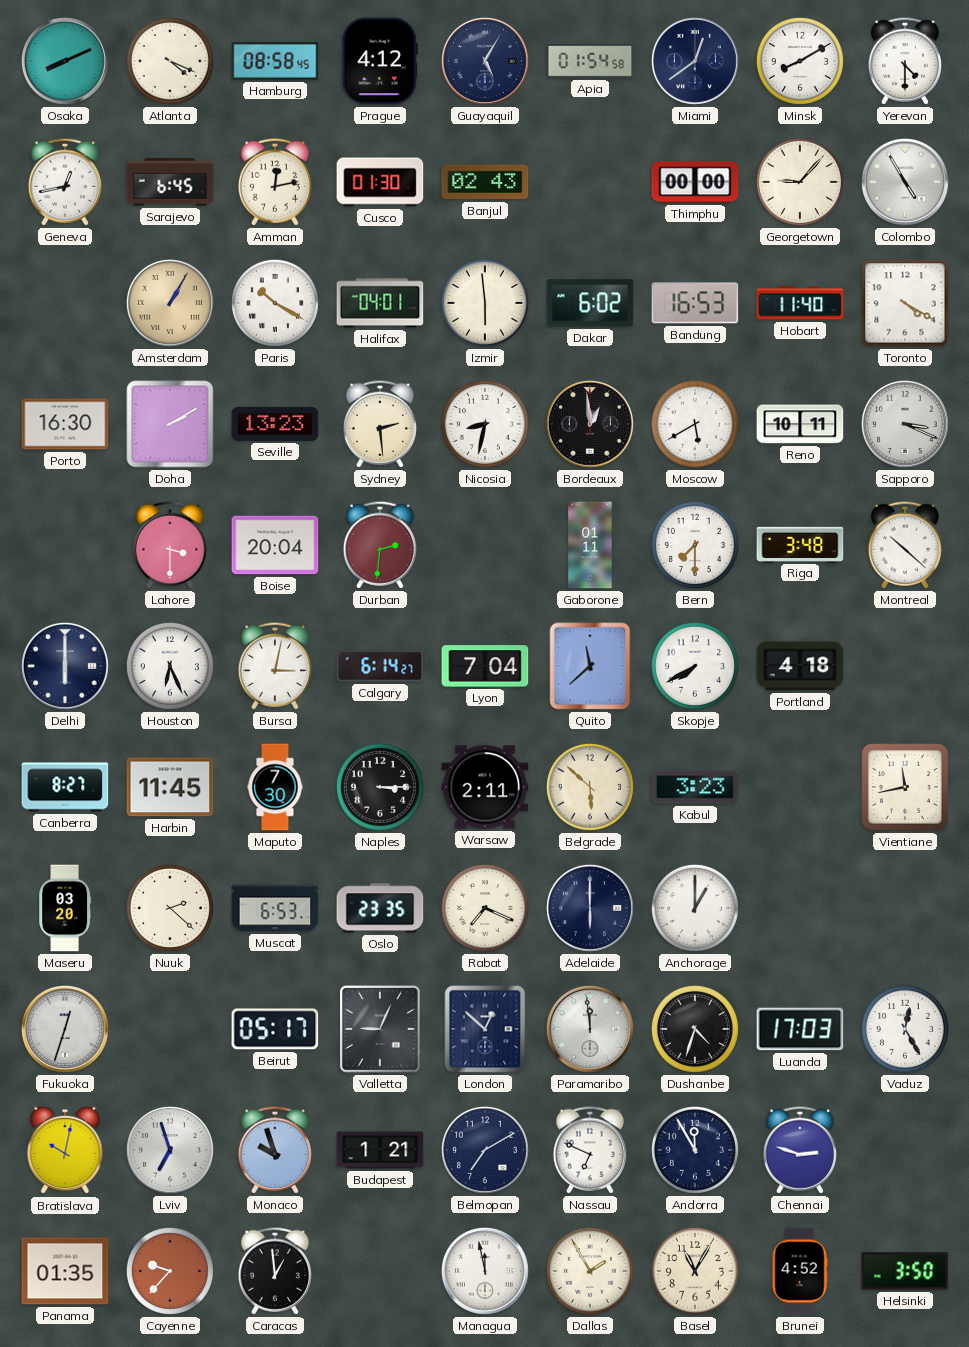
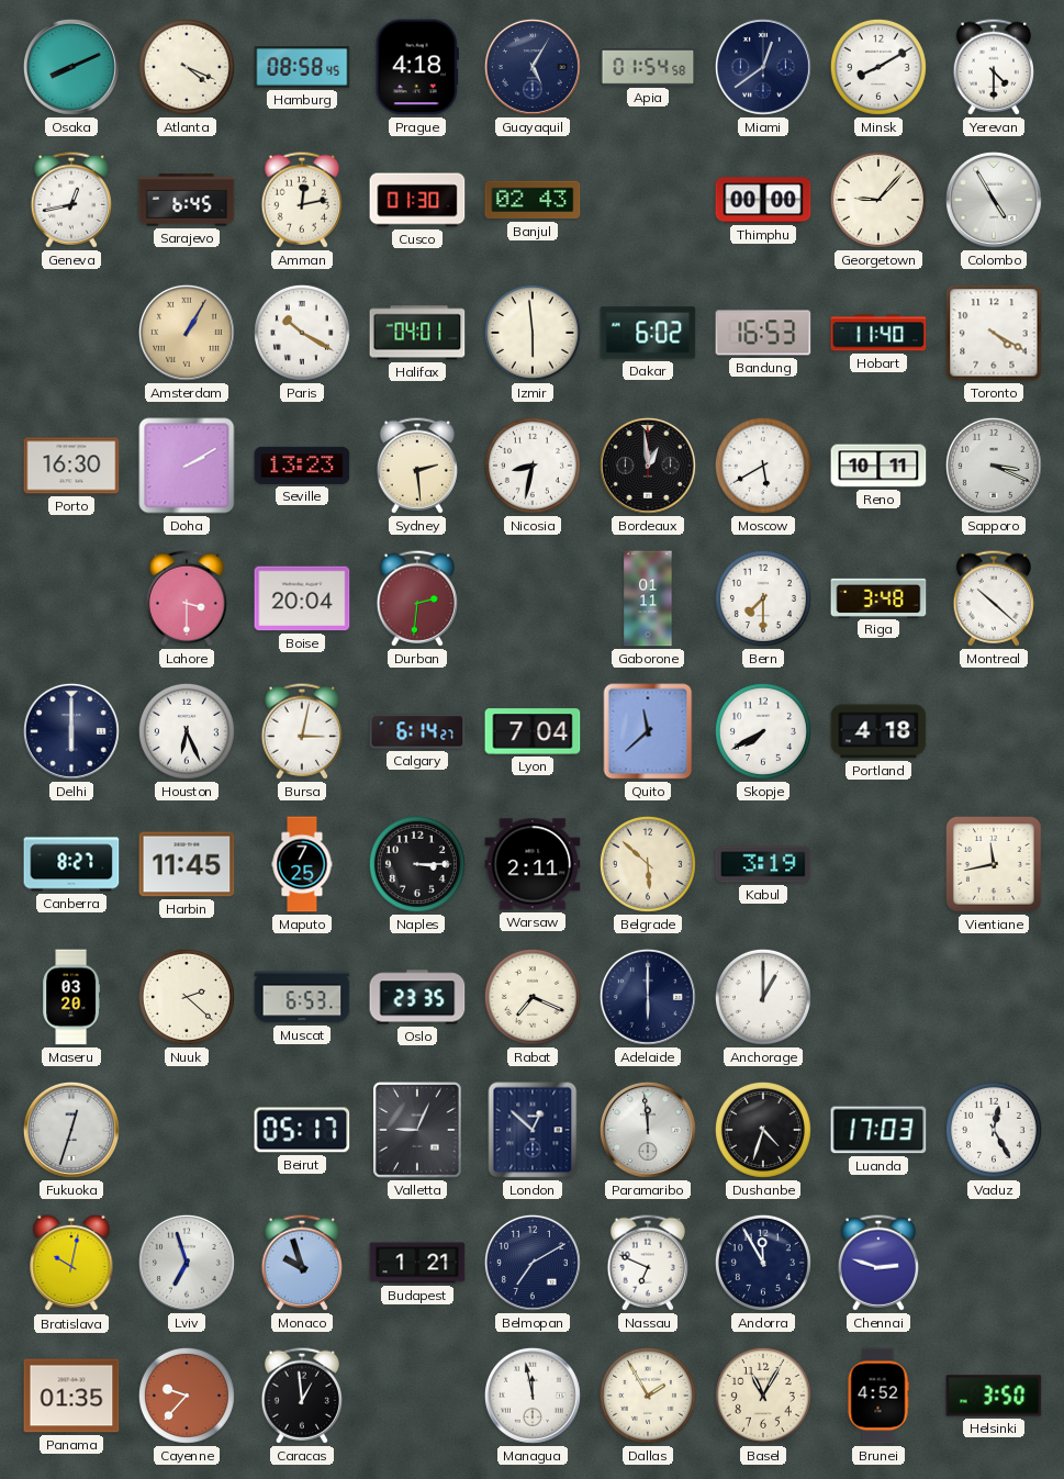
Prague: 4:12 -> 4:18 (417, 67)
Maputo: 7:30 -> 7:25 (302, 864)
Kabul: 3:23 -> 3:19 (763, 864)
